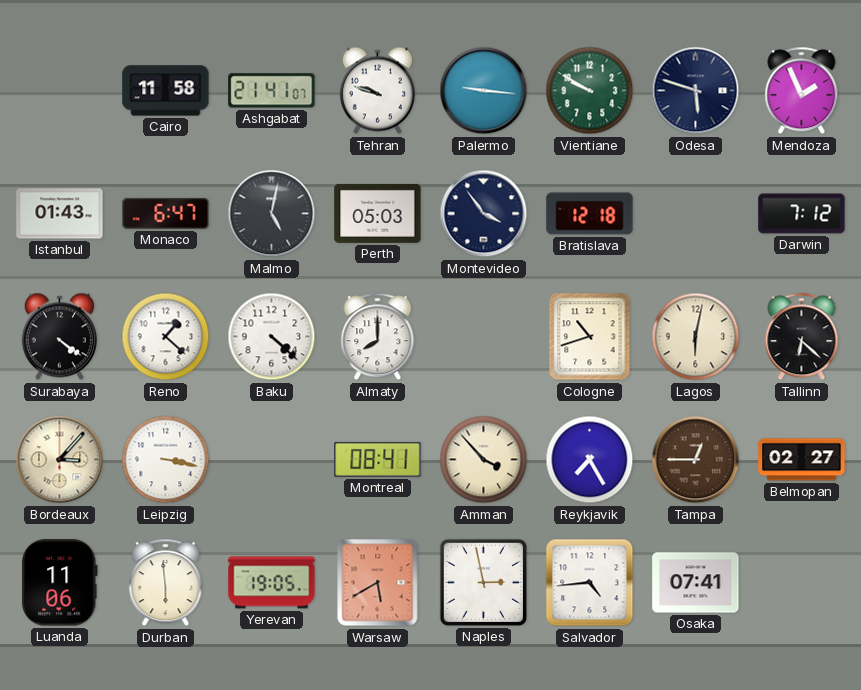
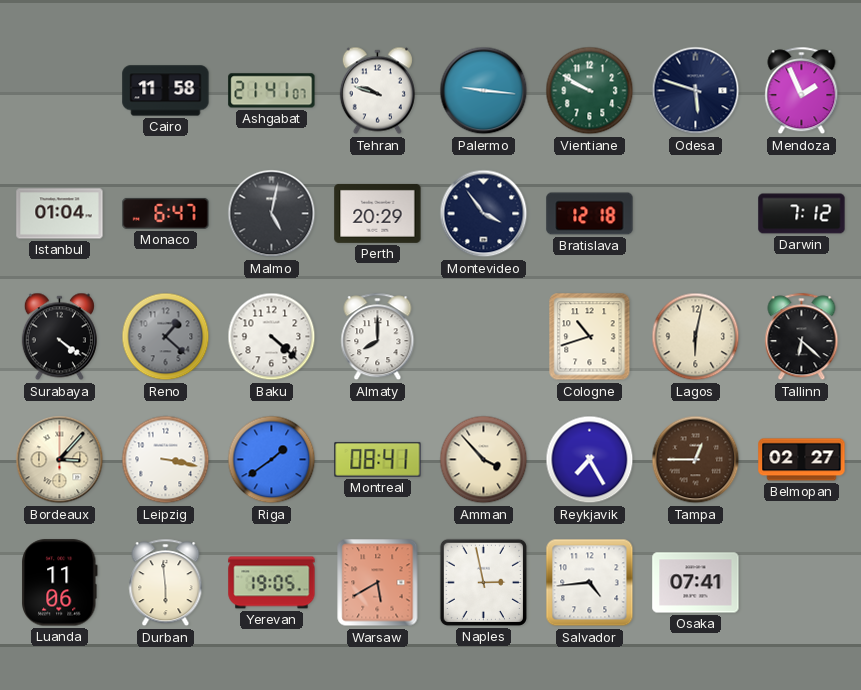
Istanbul: 01:43 -> 01:04 (60, 214)
Perth: 05:03 -> 20:29 (378, 213)
Reno dial: white -> grey (166, 337)
Riga: none -> 1:39 (272, 460)
